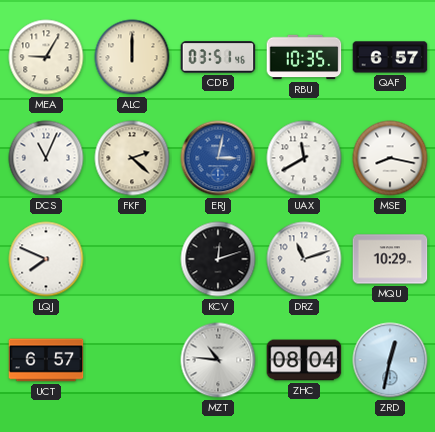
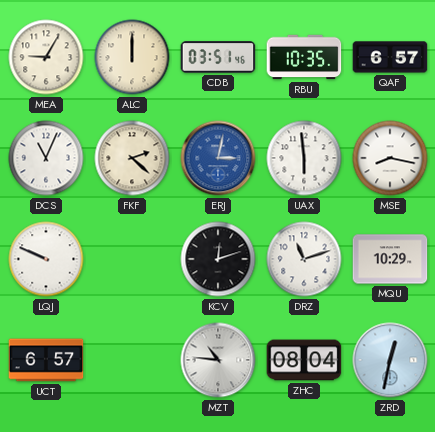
UAX: 11:40 -> 5:59 (304, 158)
LQJ: 7:49 -> 9:49 (46, 259)
